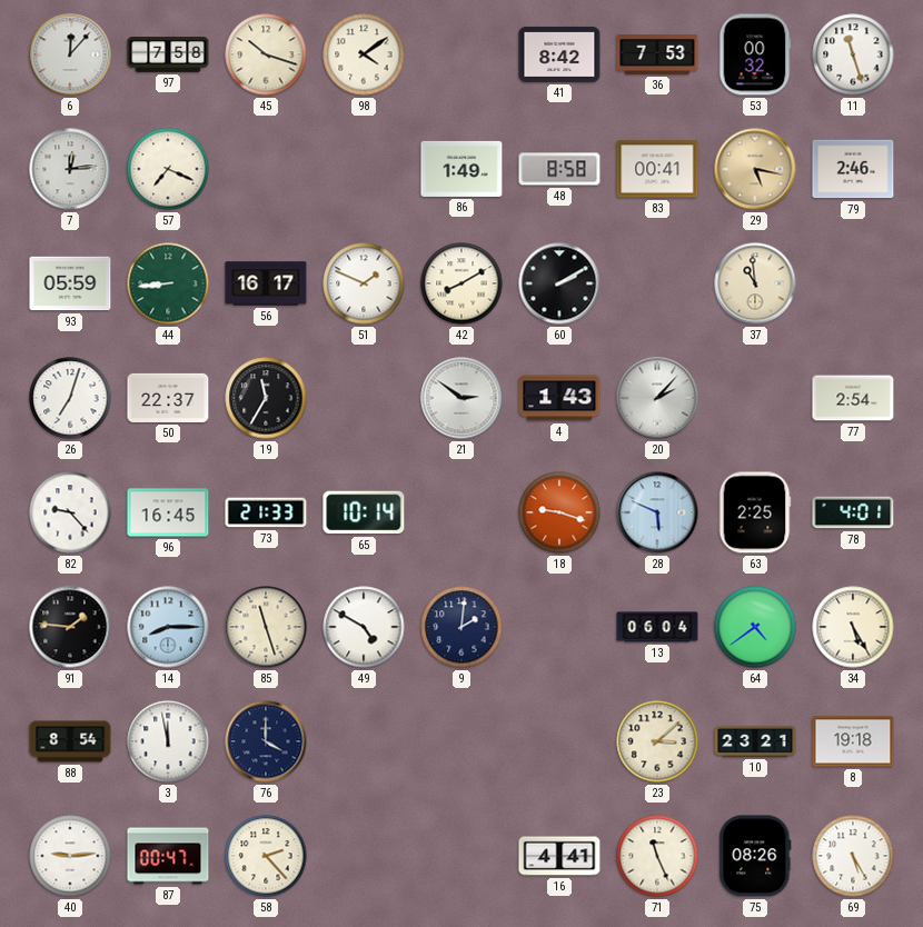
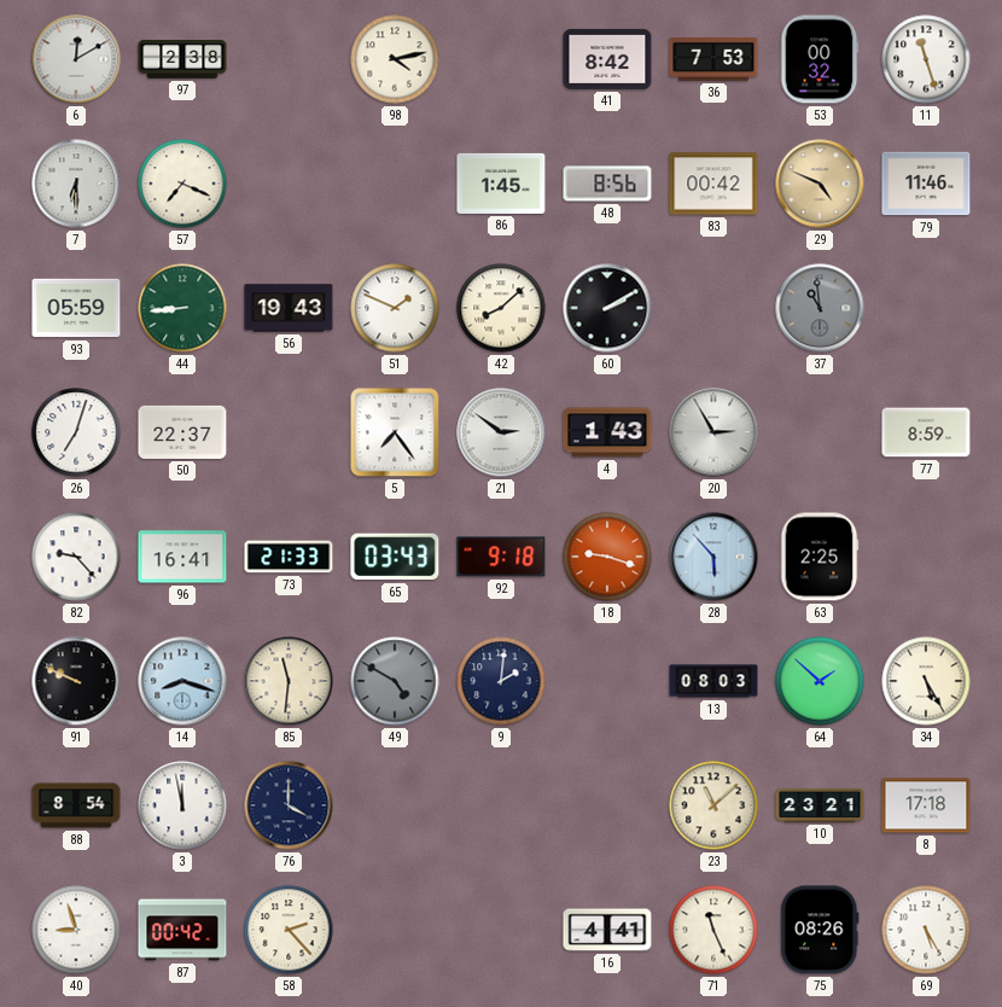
6: 12:07 -> 12:10 (76, 59)
97: 7:58 -> 2:38 (182, 59)
45: 10:18 -> none (266, 54)
98: 4:09 -> 4:13 (395, 59)
7: 12:14 -> 6:30 (76, 184)
86: 1:49 -> 1:45 (501, 184)
48: 8:58 -> 8:56 (607, 184)
83: 00:41 -> 00:42 (713, 184)
29: 5:17 -> 4:49 (820, 184)
79: 2:46 -> 11:46 (926, 184)
56: 16:17 -> 19:43 (289, 308)
42: 8:10 -> 8:08 (501, 308)
37 dial: cream -> grey (820, 308)
19: 11:35 -> none (266, 398)
5: none -> 7:24 (395, 432)
20: 2:07 -> 2:55 (713, 432)
77: 2:54 -> 8:59 (926, 432)
96: 16:45 -> 16:41 (182, 557)
65: 10:14 -> 03:43 (395, 557)
92: none -> 9:18 (501, 557)
28: 5:49 -> 5:53 (713, 557)
78: 4:01 -> none (853, 512)
91: 1:46 -> 9:49 (76, 681)
14: 8:15 -> 8:18 (182, 681)
85: 11:27 -> 11:31 (289, 681)
49 dial: white -> grey (395, 681)
13: 06:04 -> 08:03 (713, 681)
64: 4:39 -> 1:52 (820, 681)
23: 3:08 -> 11:08 (713, 805)
8: 19:18 -> 17:18 (926, 805)
40: 9:14 -> 8:57 (76, 930)
87: 00:47 -> 00:42 (182, 930)
